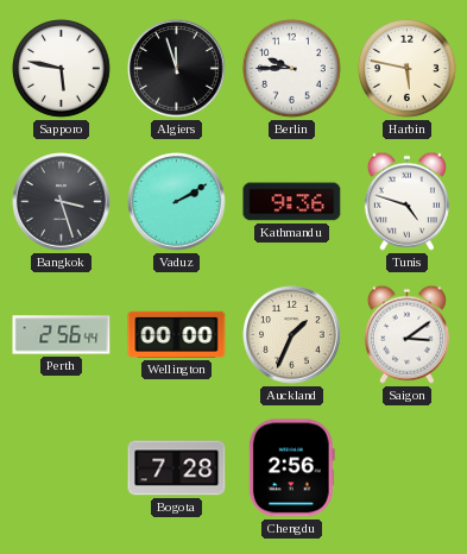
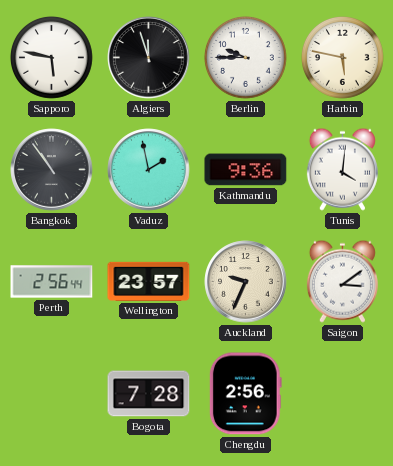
Bangkok: 3:27 -> 10:54 (52, 170)
Vaduz: 2:10 -> 1:58 (149, 170)
Tunis: 4:48 -> 4:01 (342, 169)
Wellington: 00:00 -> 23:57 (149, 281)
Auckland: 1:34 -> 9:34 (246, 282)
